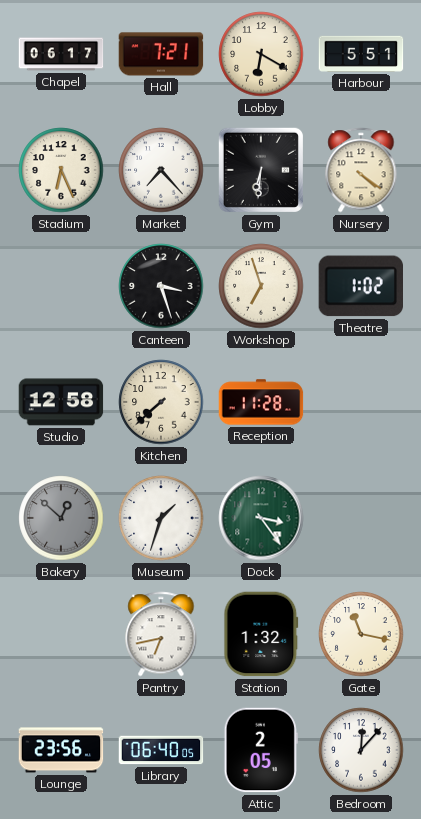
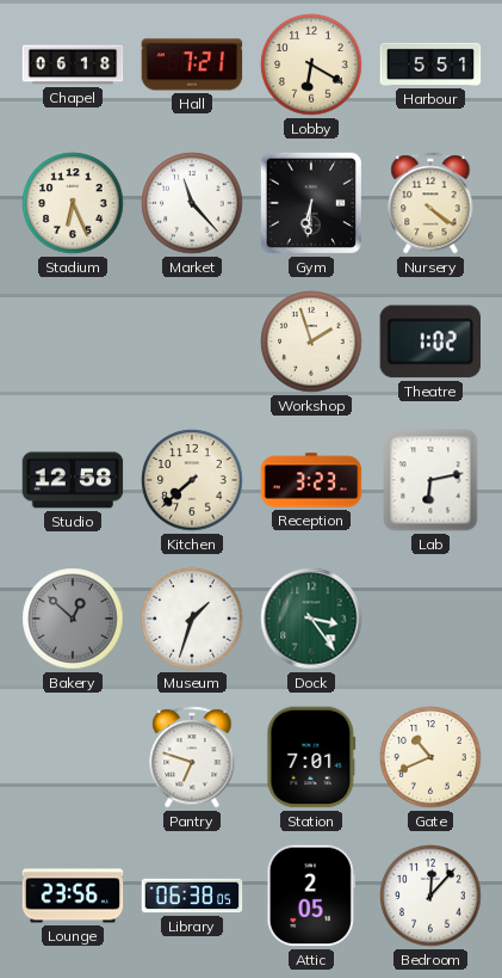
Chapel: 06:17 -> 06:18 (73, 64)
Market: 7:23 -> 11:23 (192, 203)
Canteen: 3:27 -> none (161, 286)
Workshop: 6:57 -> 1:57 (311, 342)
Reception: 11:28 -> 3:23 (311, 480)
Lab: none -> 6:13 (430, 480)
Pantry: 6:43 -> 6:48 (192, 757)
Station: 1:32 -> 7:01 (311, 757)
Gate: 11:17 -> 10:41 (430, 757)
Library: 06:40 -> 06:38 (192, 896)
